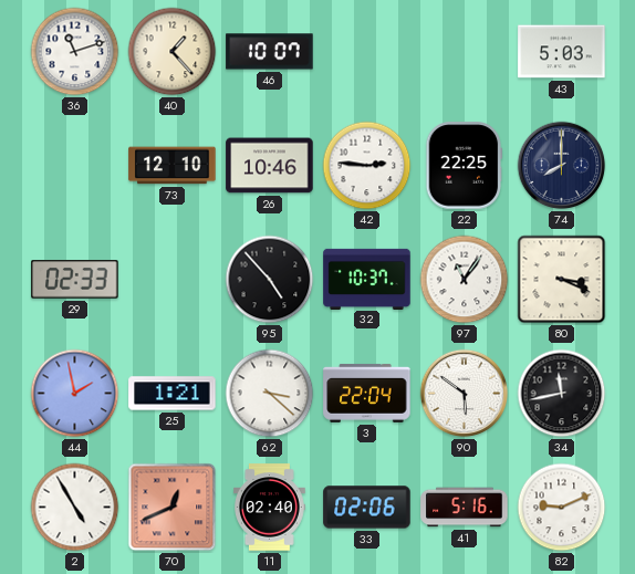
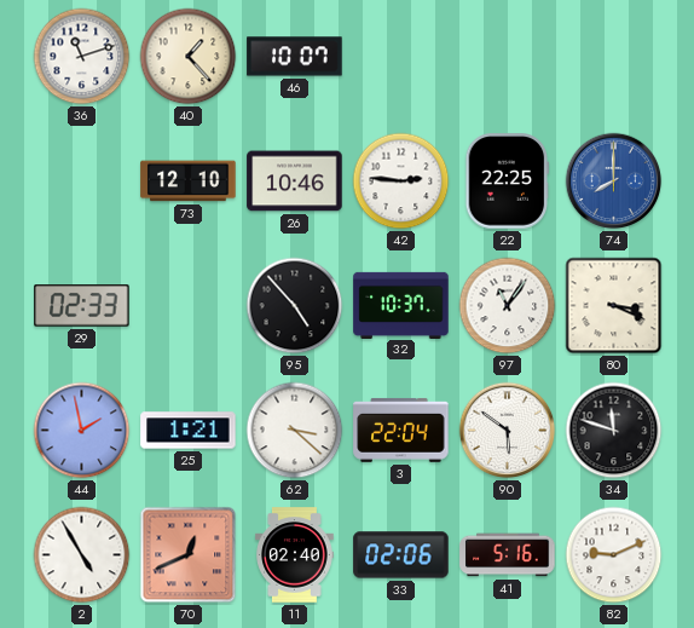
43: 5:03 -> none (562, 52)
74 dial: navy -> blue (614, 182)
34: 11:43 -> 11:48 (614, 431)
